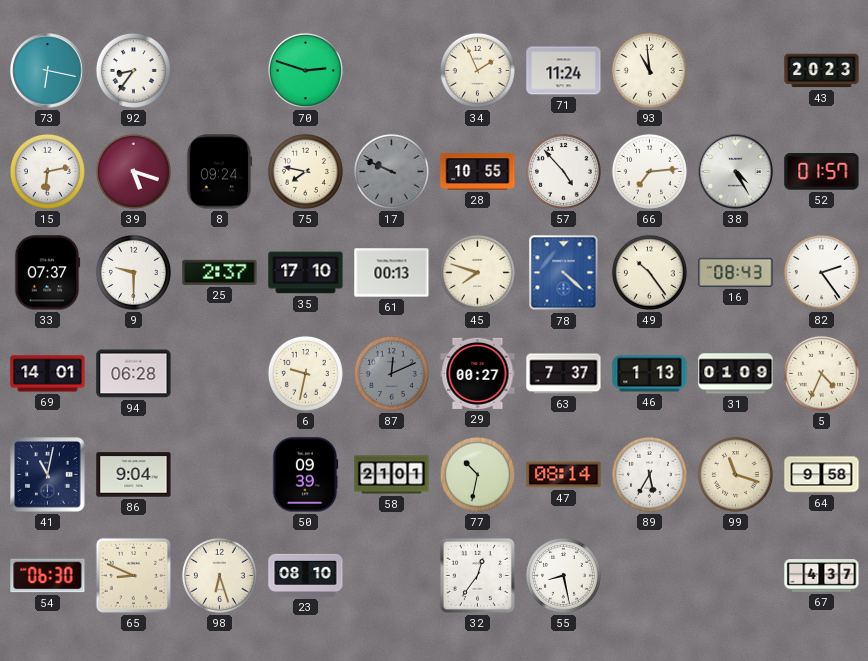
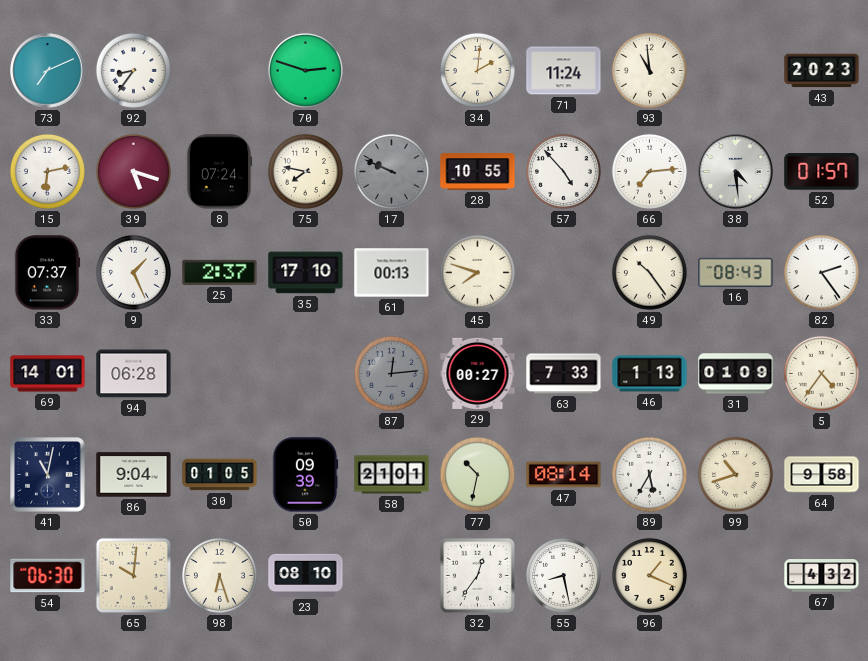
73: 6:17 -> 7:11 (48, 71)
34: 1:56 -> 2:01 (477, 70)
8: 09:24 -> 07:24 (219, 172)
38: 4:25 -> 4:29 (736, 172)
9: 9:30 -> 1:26 (133, 272)
78: 4:22 -> none (564, 273)
6: 9:32 -> none (305, 373)
87: 12:11 -> 12:14 (391, 373)
63: 7:37 -> 7:33 (564, 374)
5: 4:34 -> 4:36 (821, 373)
30: none -> 01:05 (220, 475)
99: 11:18 -> 10:42 (735, 474)
65: 8:49 -> 10:01 (133, 575)
96: none -> 1:19 (649, 575)
67: 4:37 -> 4:32 (822, 576)
